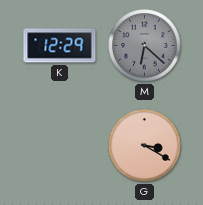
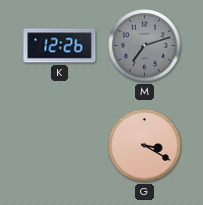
K: 12:29 -> 12:26 (60, 46)
M: 6:22 -> 7:12 (145, 46)
